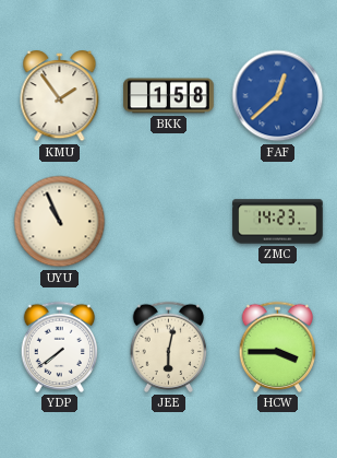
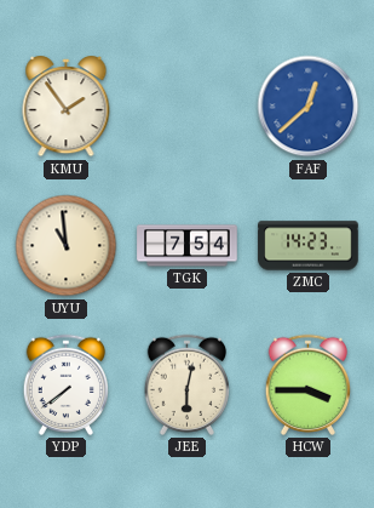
BKK: 1:58 -> none (169, 96)
UYU: 10:56 -> 10:59 (67, 246)
TGK: none -> 7:54 (188, 246)
